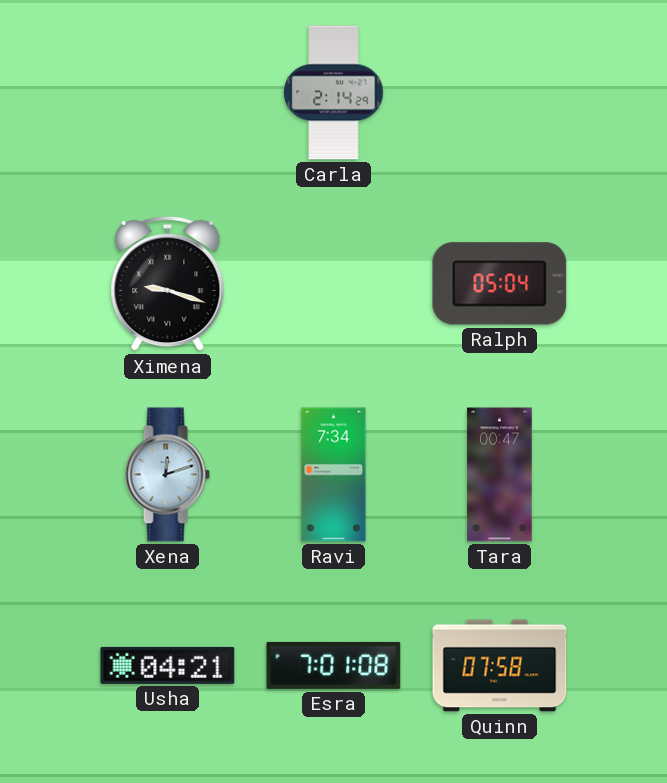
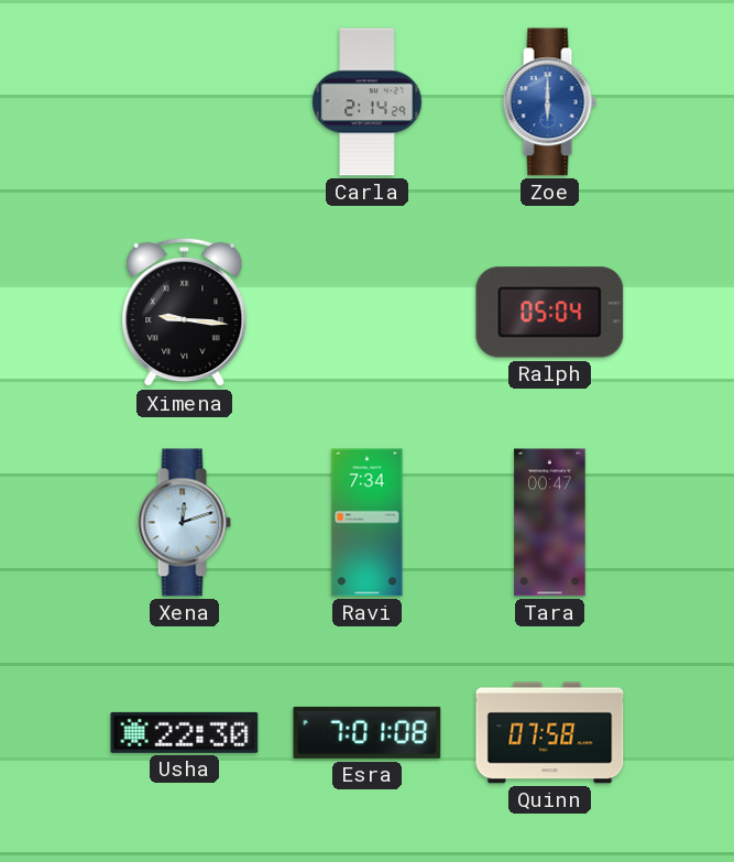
Zoe: none -> 6:00 (549, 102)
Ximena: 9:18 -> 9:16 (185, 313)
Usha: 04:21 -> 22:30 (185, 732)
